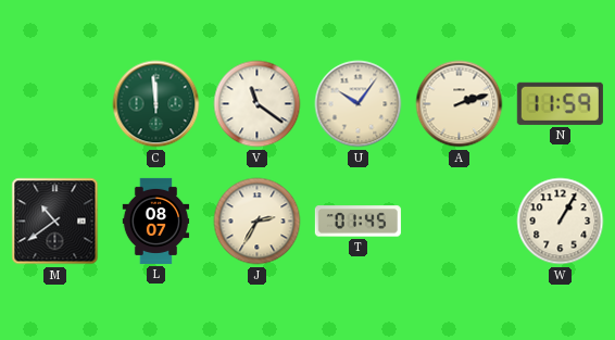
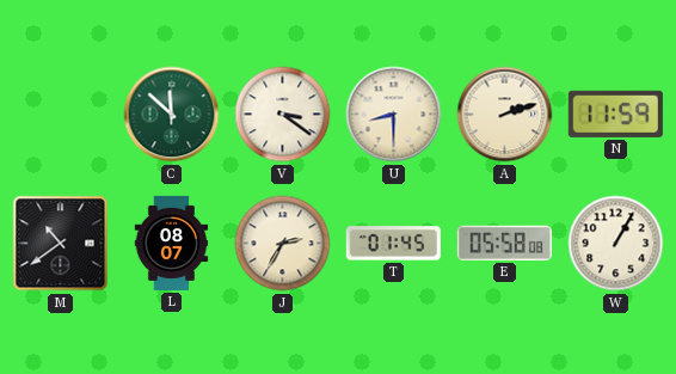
C: 11:59 -> 11:52 (172, 115)
V: 11:21 -> 3:21 (283, 115)
U: 10:06 -> 8:30 (394, 115)
E: none -> 05:58 (504, 243)
